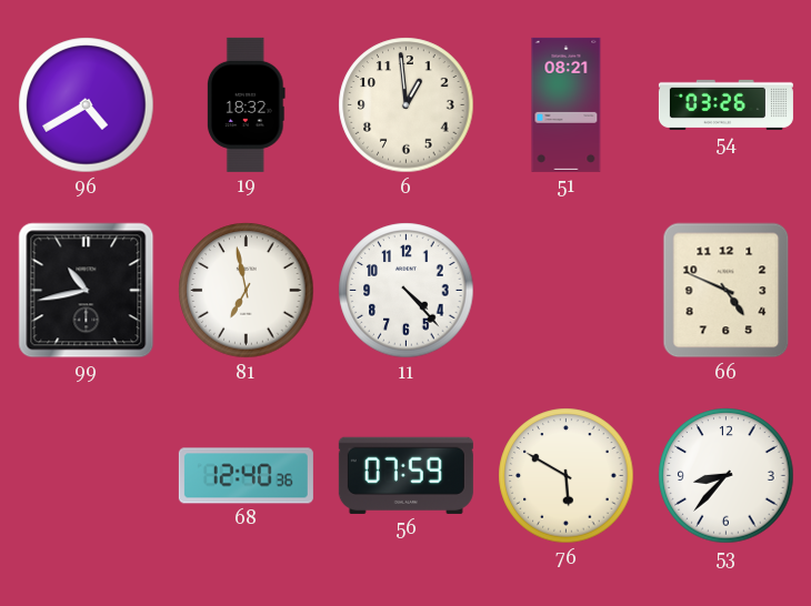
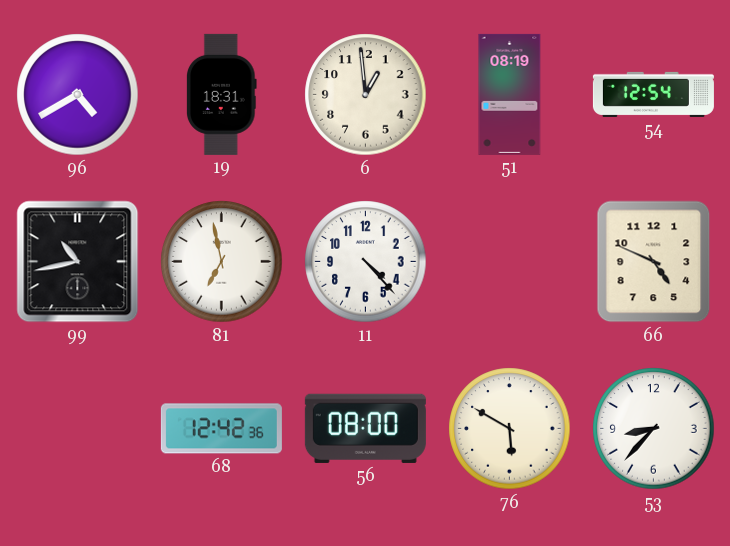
19: 18:32 -> 18:31 (222, 94)
51: 08:21 -> 08:19 (510, 94)
54: 03:26 -> 12:54 (653, 94)
68: 12:40 -> 12:42 (221, 429)
56: 07:59 -> 08:00 (365, 428)
